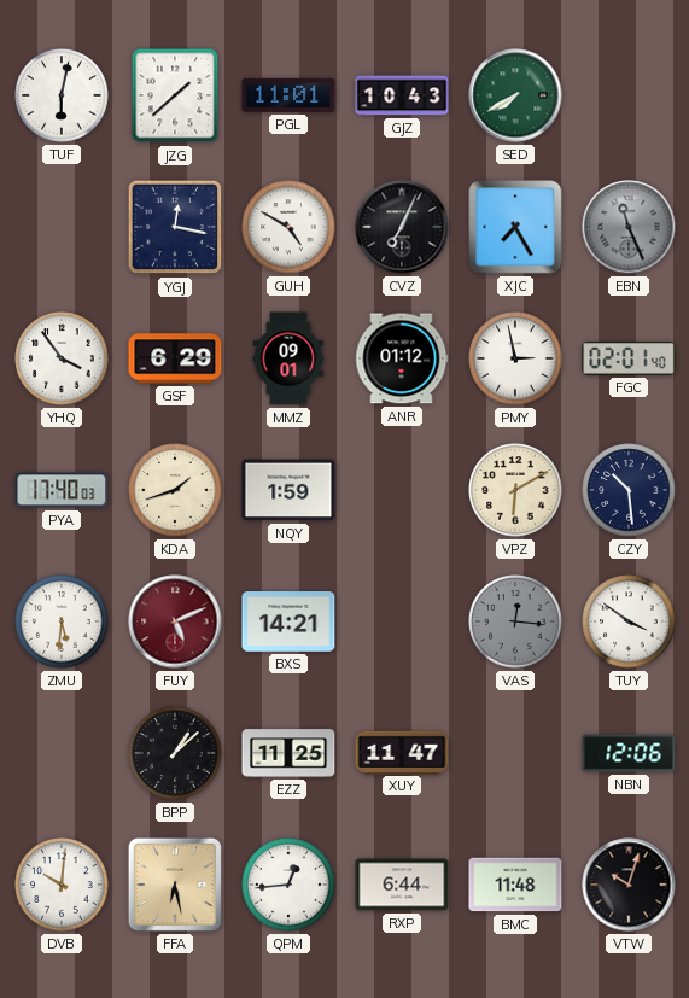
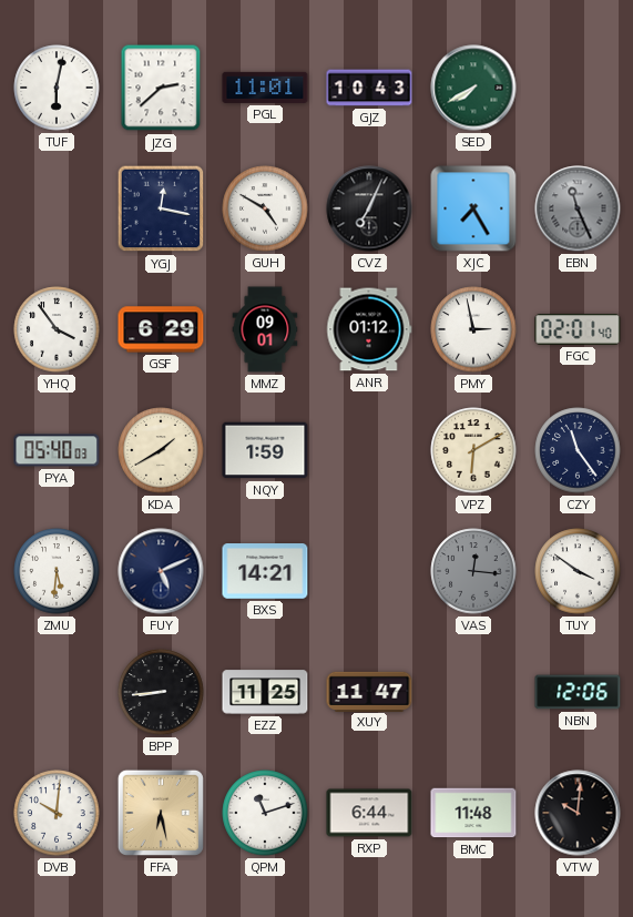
JZG: 1:38 -> 2:38 (161, 88)
PYA: 17:40 -> 05:40 (57, 450)
KDA: 1:42 -> 1:40 (161, 450)
CZY: 10:29 -> 11:24 (578, 450)
FUY dial: burgundy -> navy (161, 571)
BPP: 1:08 -> 8:44 (161, 692)
QPM: 12:44 -> 11:12 (265, 813)
VTW: 10:03 -> 10:01 (578, 813)
